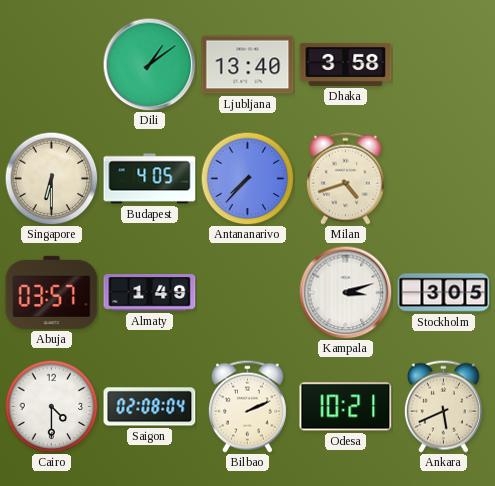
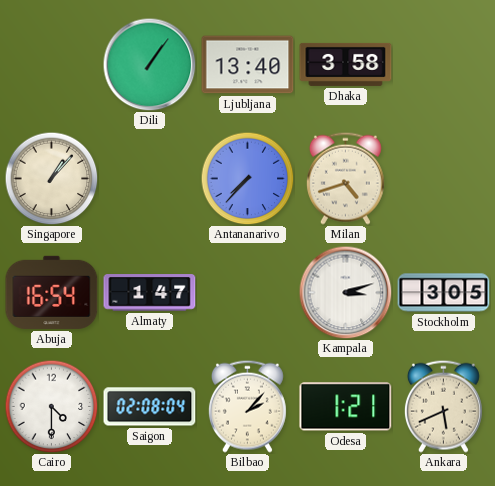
Dili: 1:09 -> 1:06 (149, 64)
Singapore: 6:30 -> 1:07 (51, 178)
Budapest: 4:05 -> none (150, 179)
Abuja: 03:57 -> 16:54 (52, 292)
Almaty: 1:49 -> 1:47 (150, 293)
Bilbao: 2:11 -> 2:07 (247, 406)
Odesa: 10:21 -> 1:21 (346, 407)
